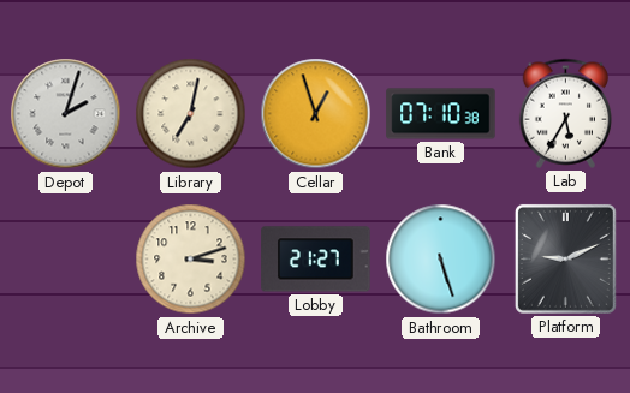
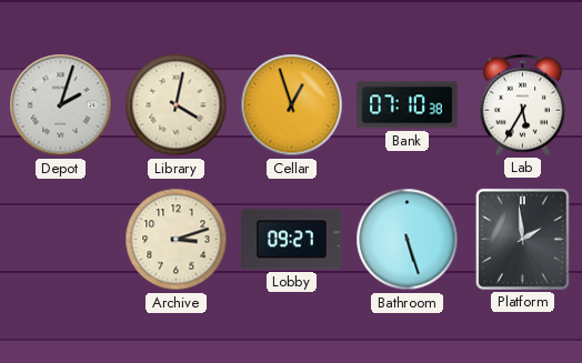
Library: 7:02 -> 4:02 (177, 105)
Lobby: 21:27 -> 09:27 (292, 240)
Platform: 9:11 -> 1:59 (522, 239)
